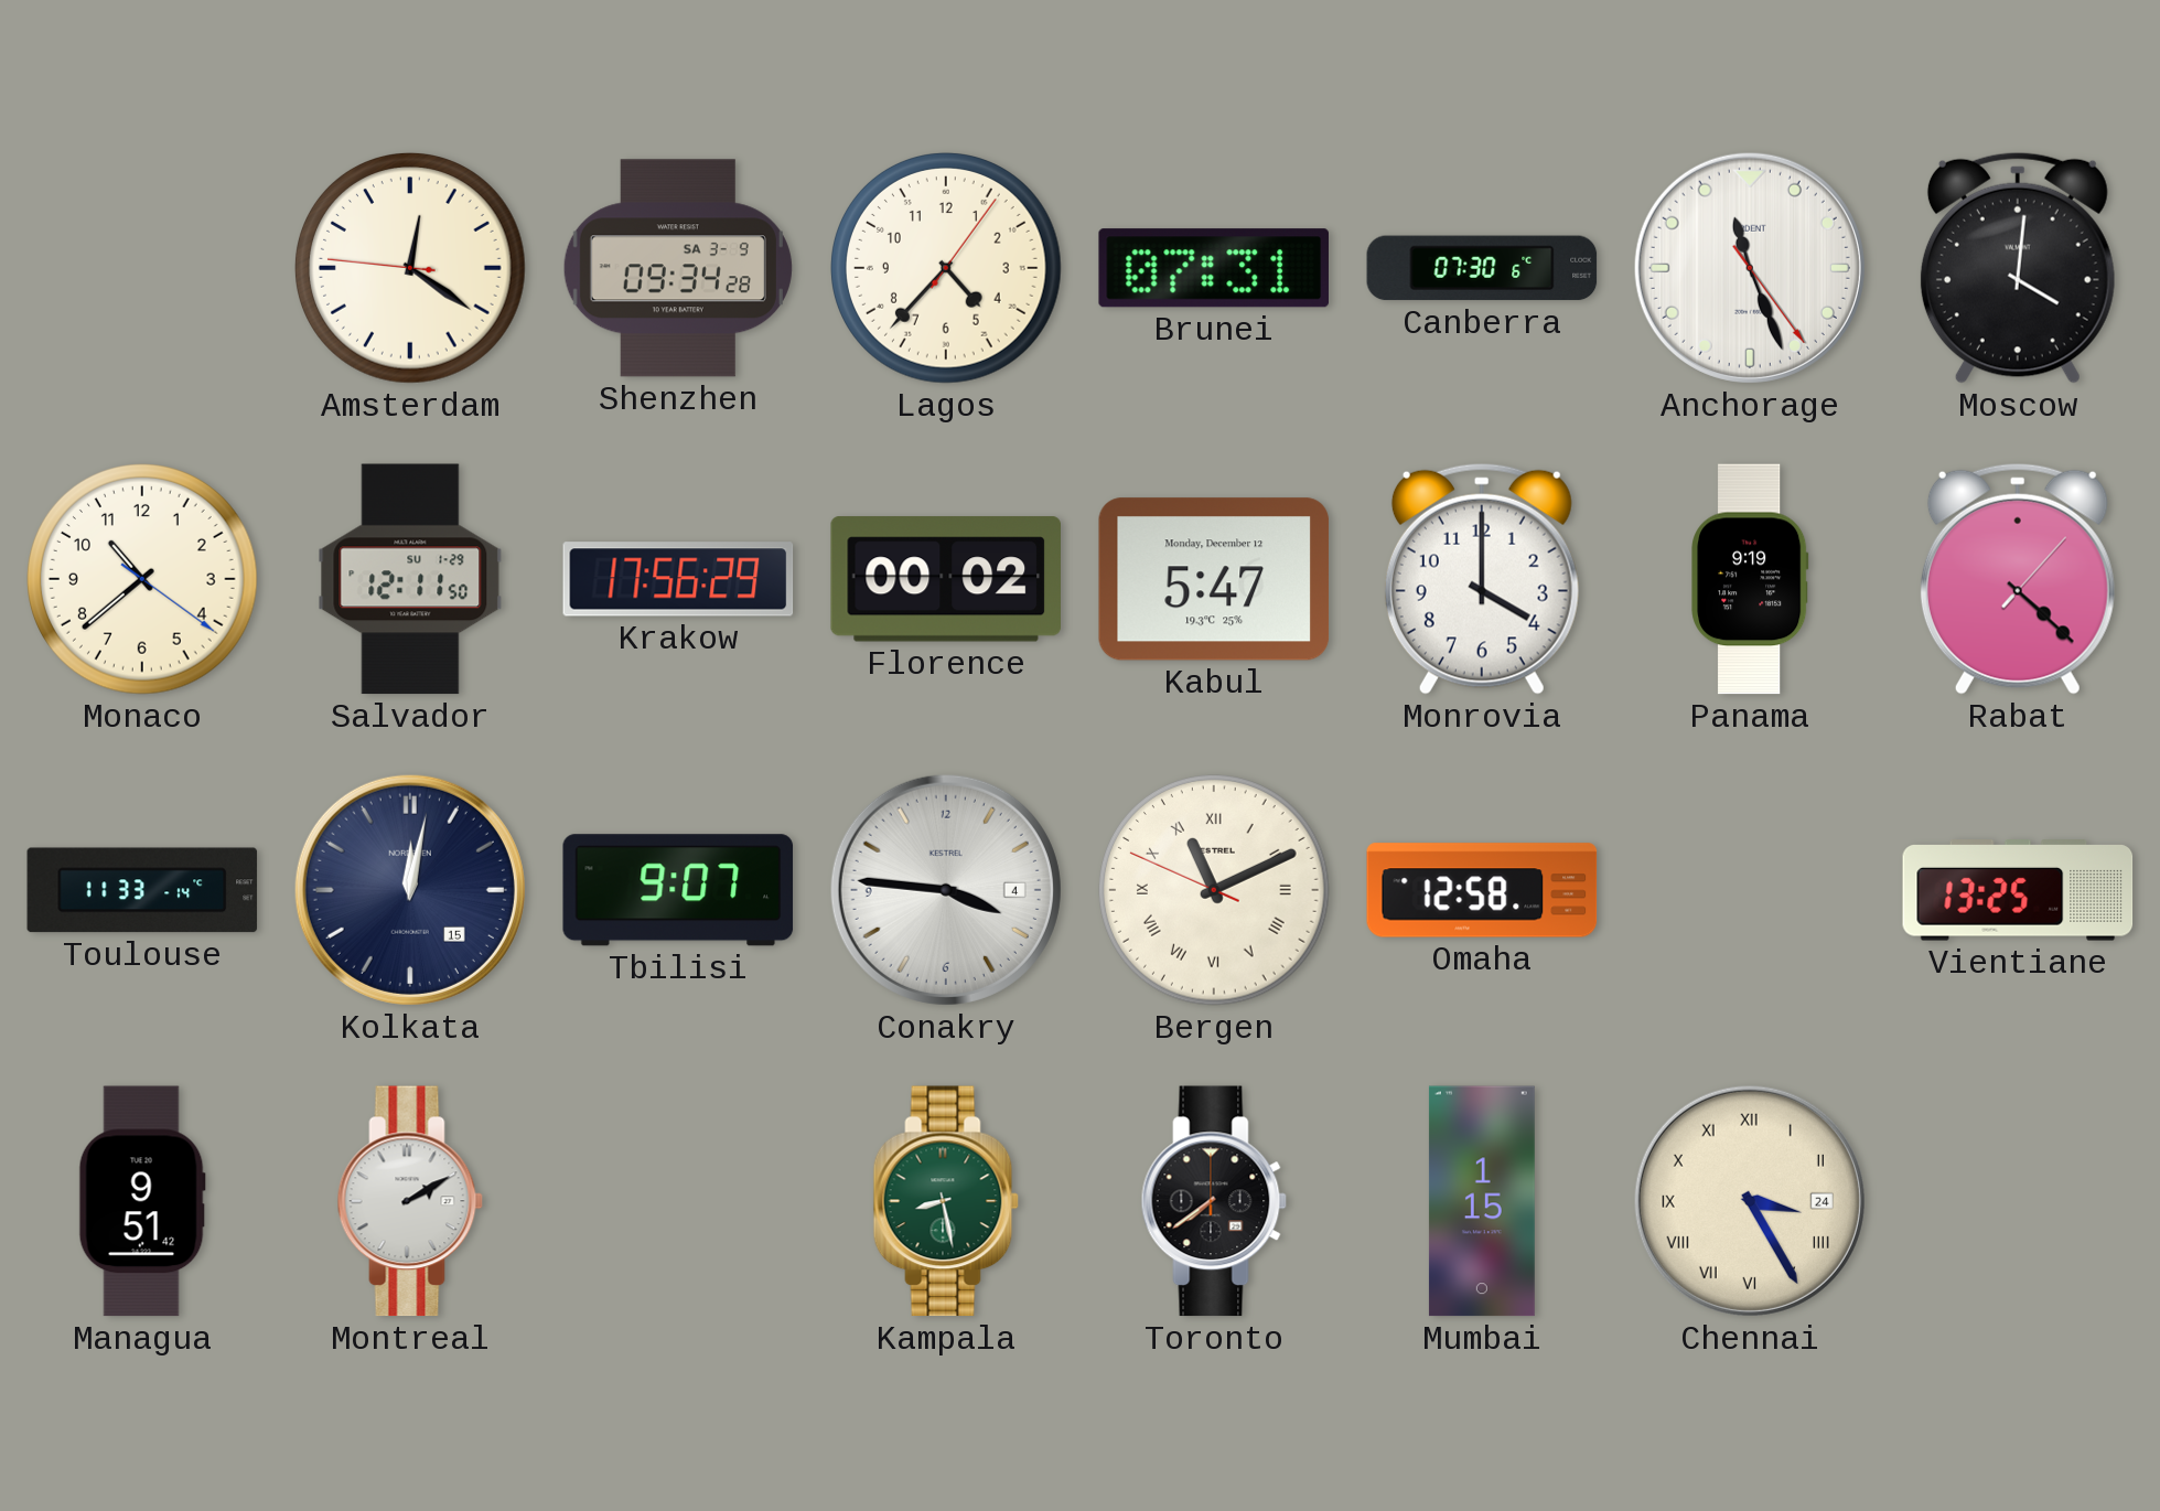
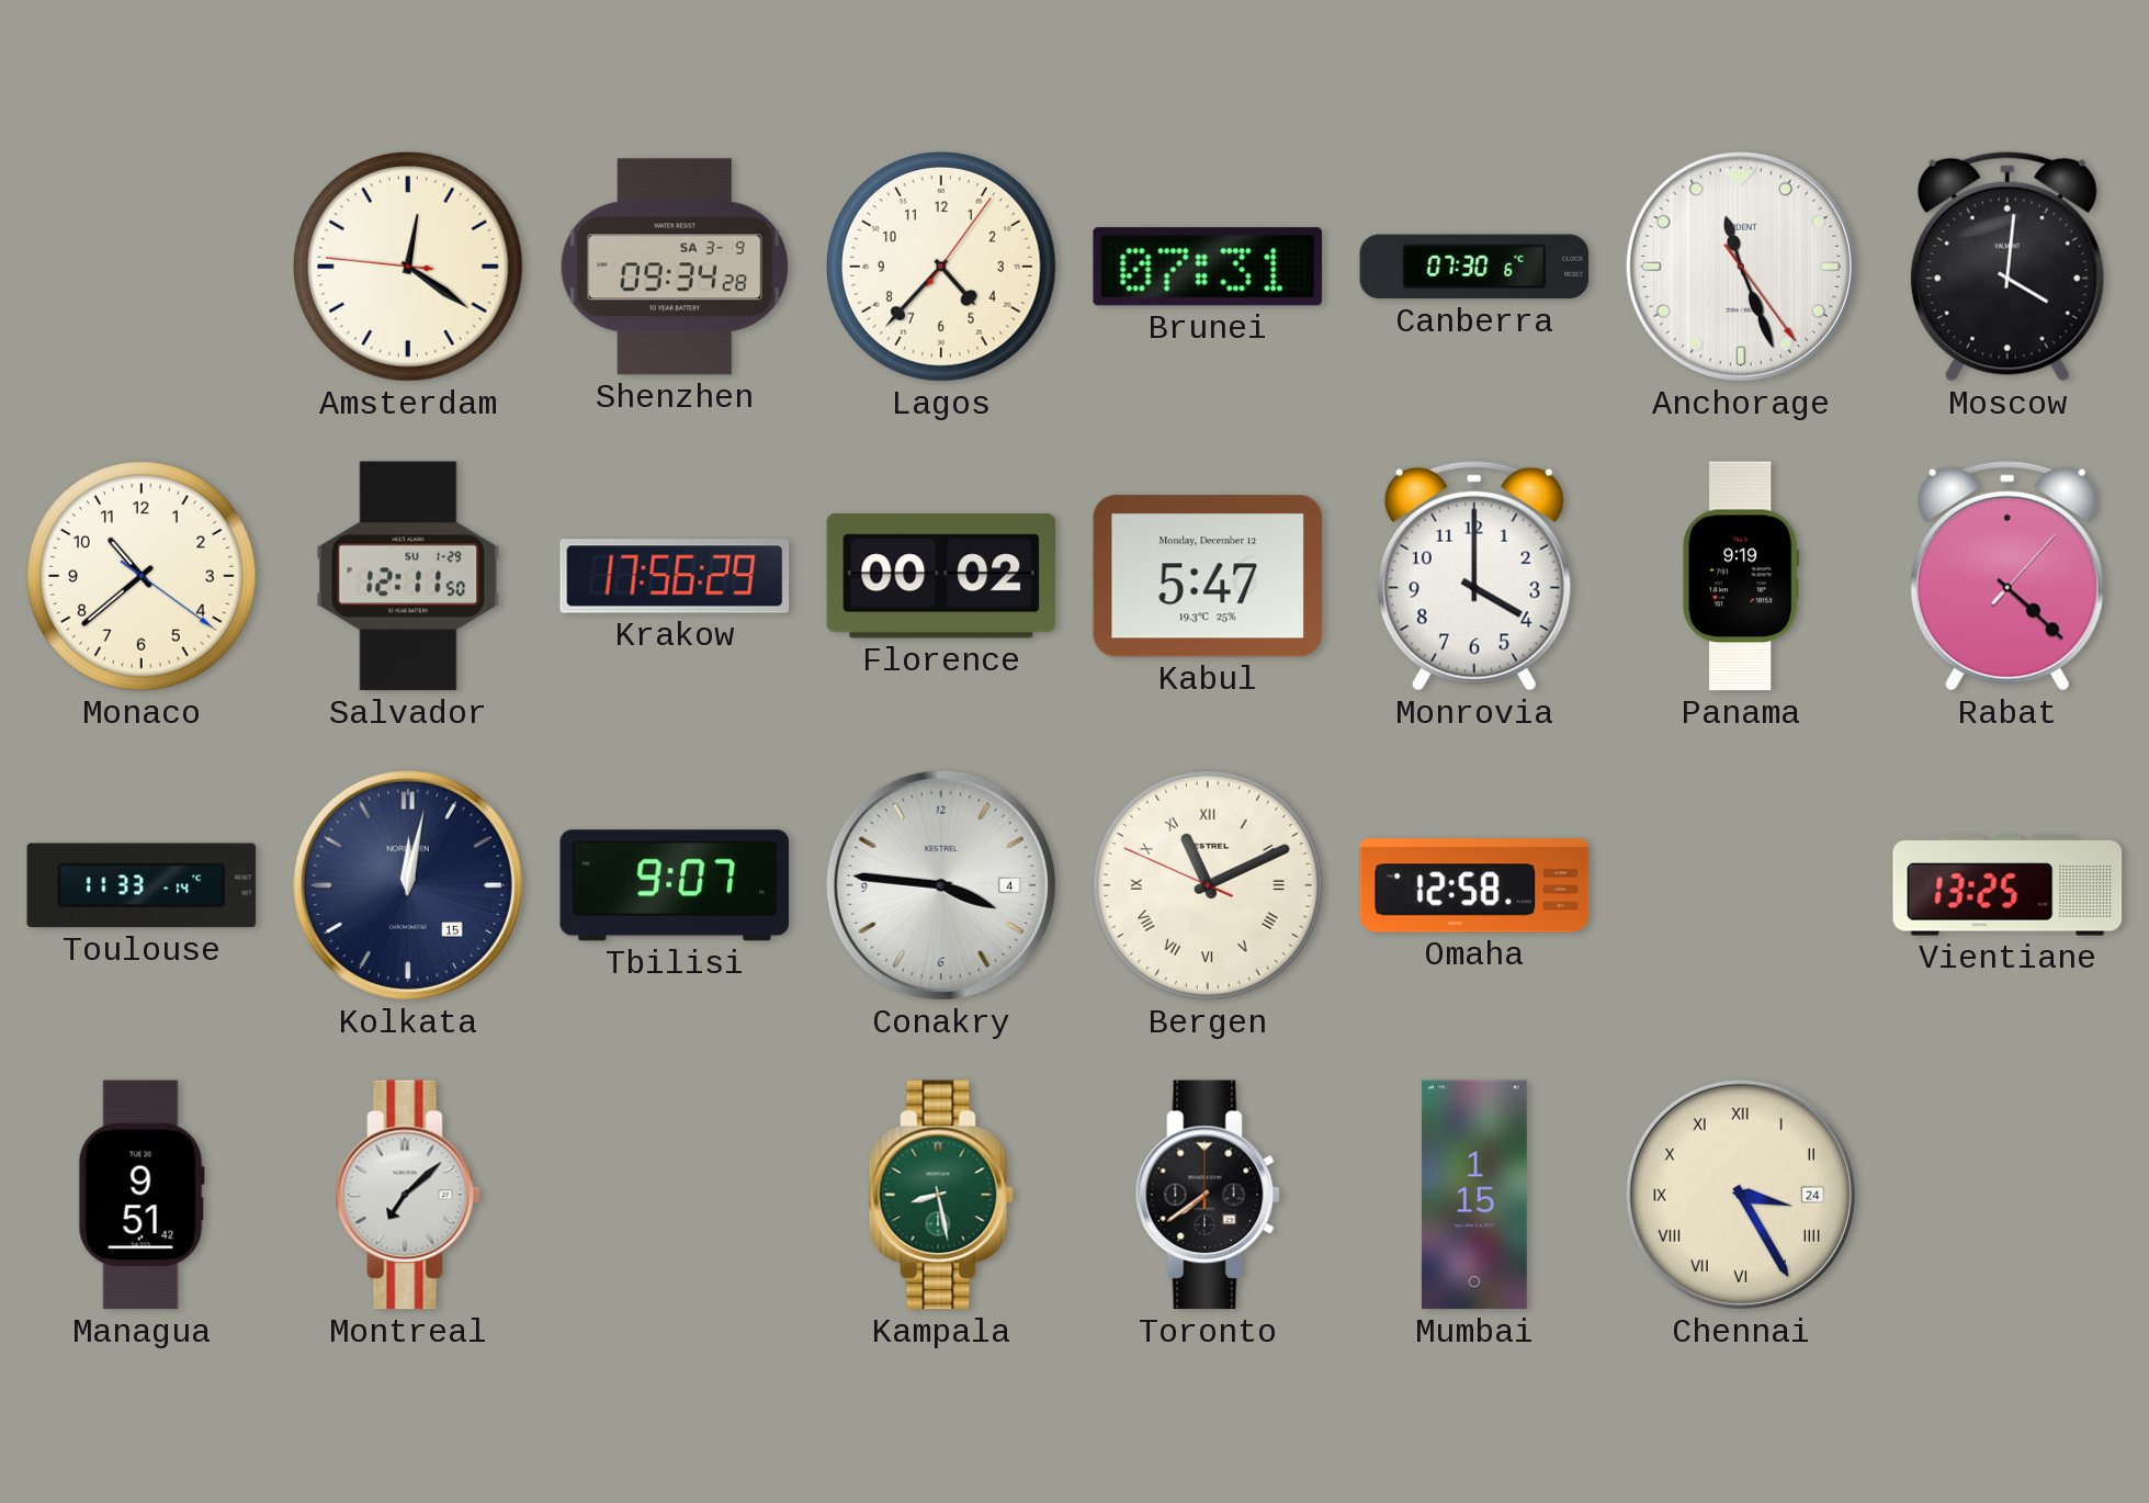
Montreal: 2:10 -> 7:08 (408, 1195)
